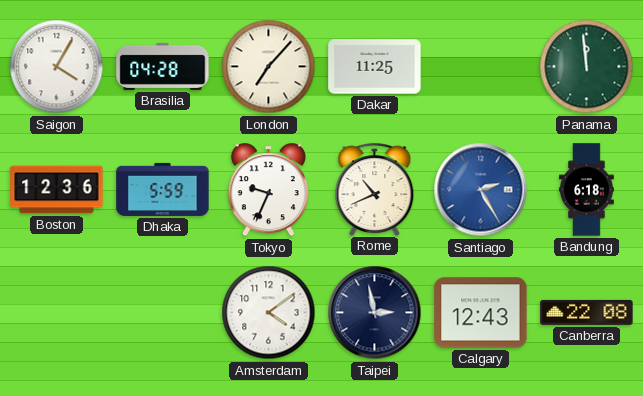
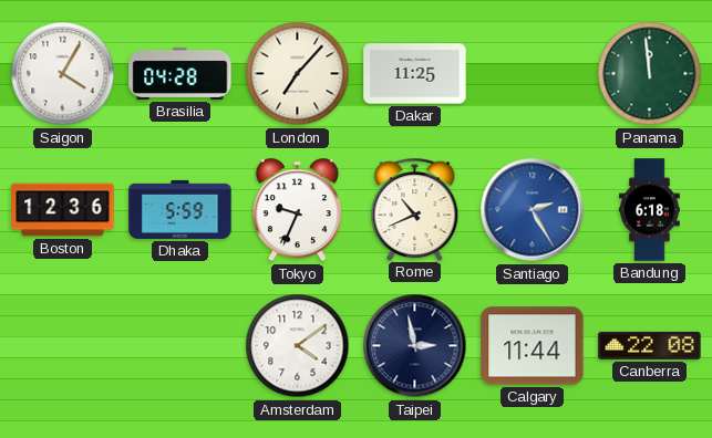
Calgary: 12:43 -> 11:44 (533, 346)
